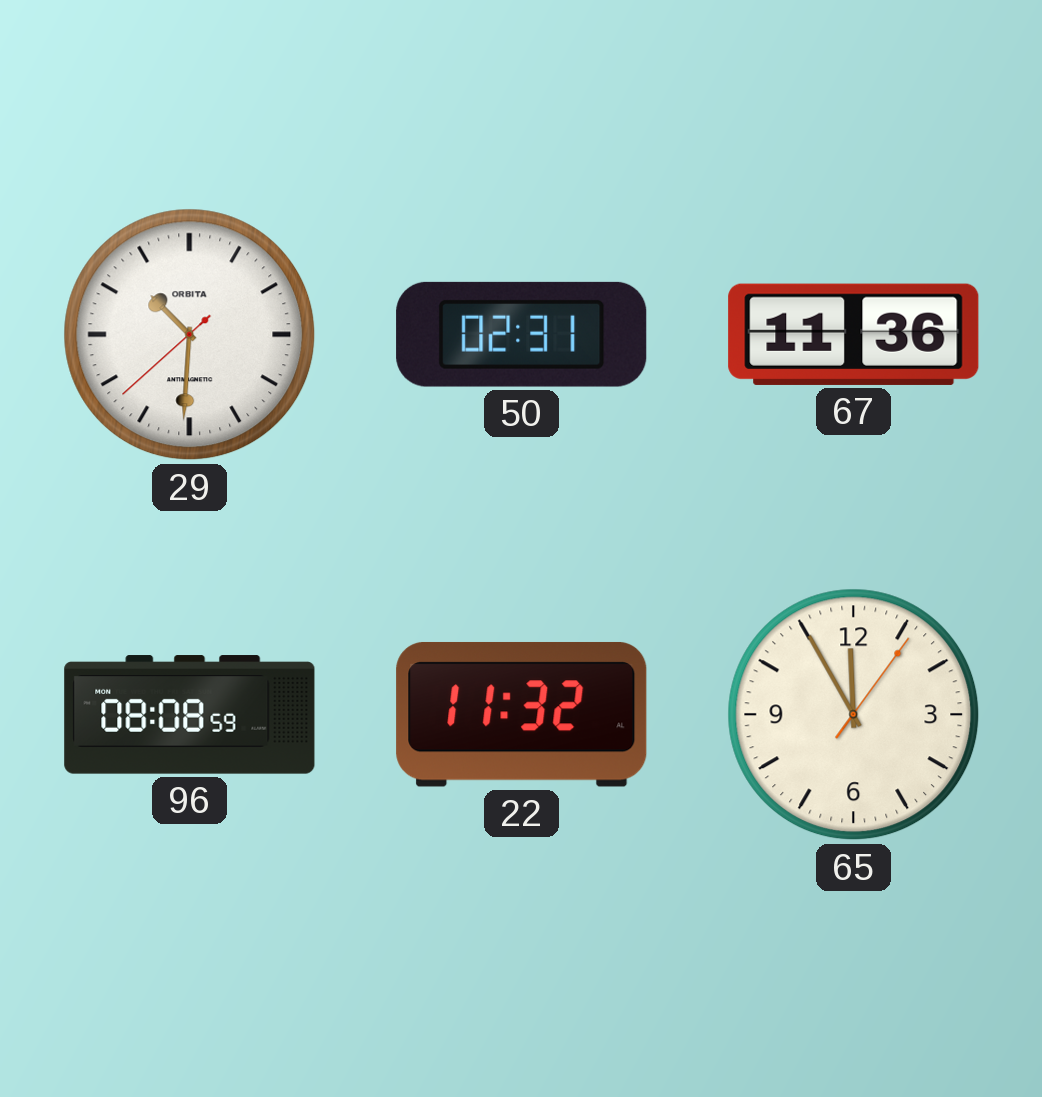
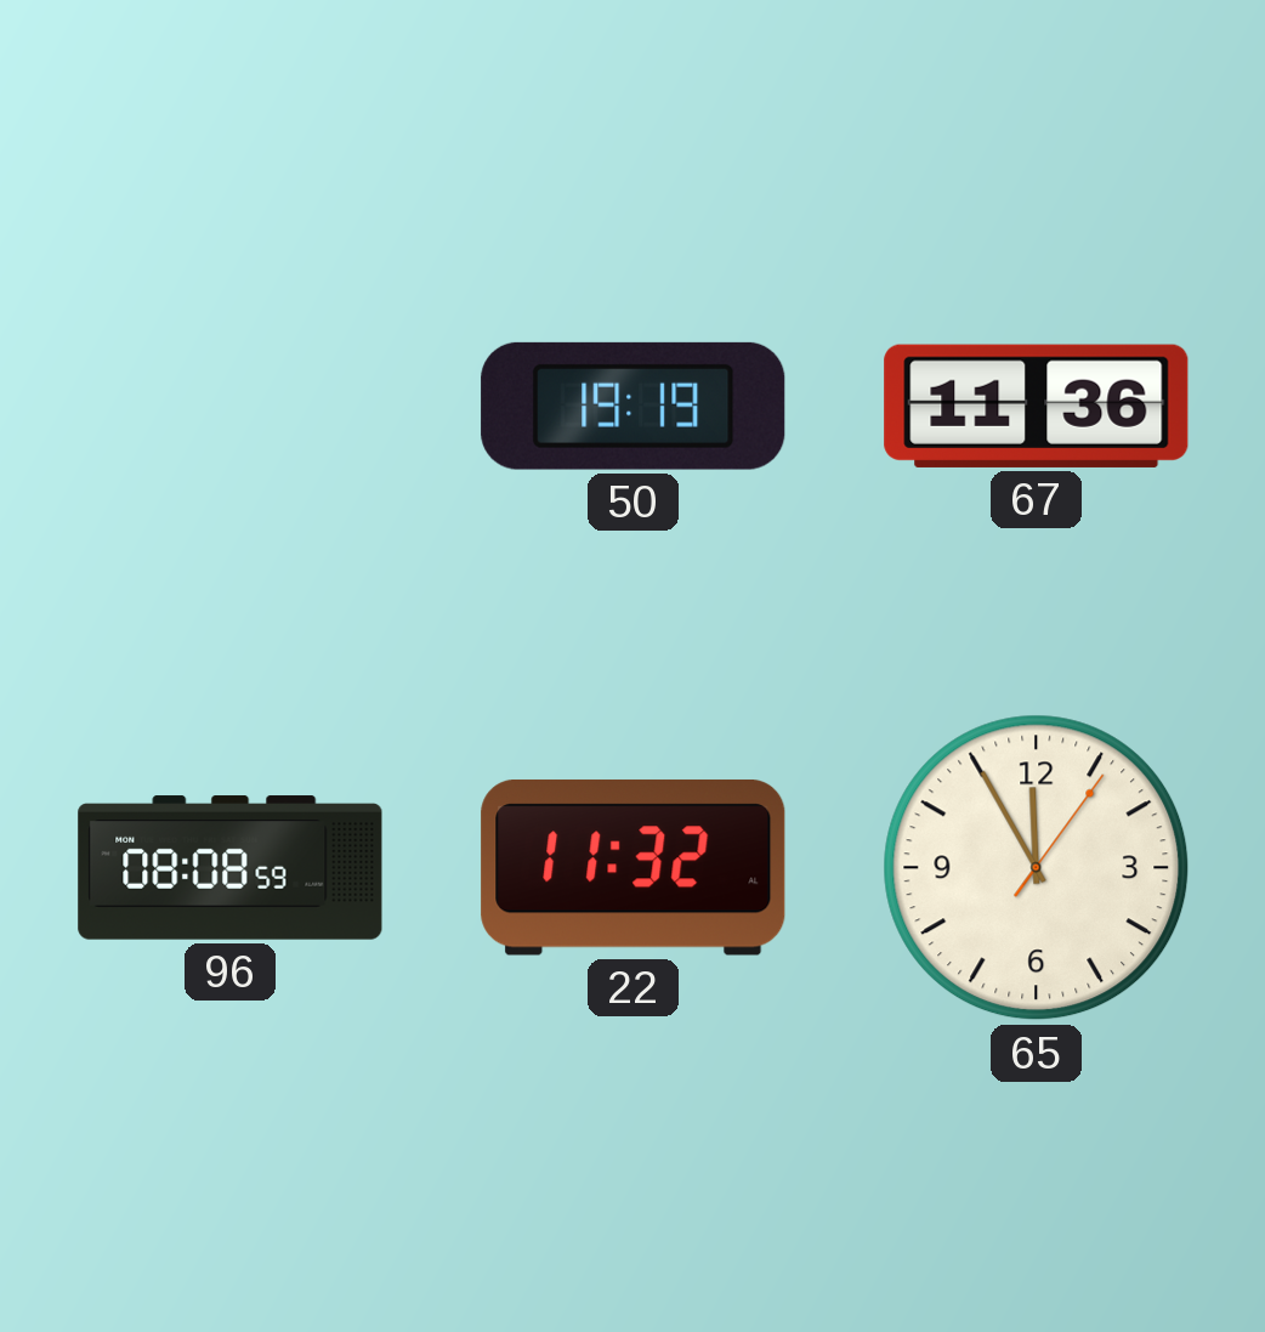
29: 10:30 -> none (190, 335)
50: 02:31 -> 19:19 (634, 406)
